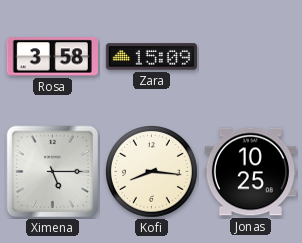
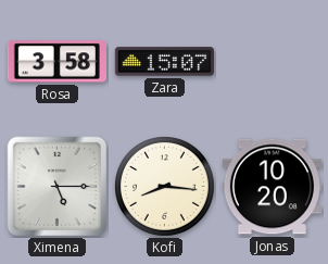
Zara: 15:09 -> 15:07 (164, 62)
Jonas: 10:25 -> 10:20 (272, 187)
